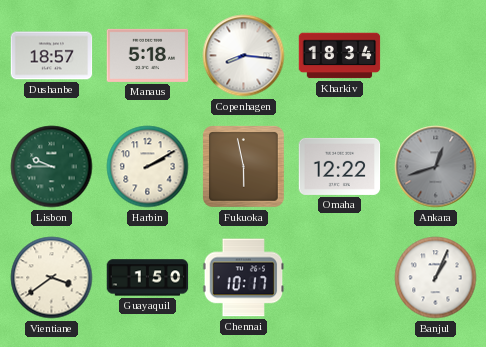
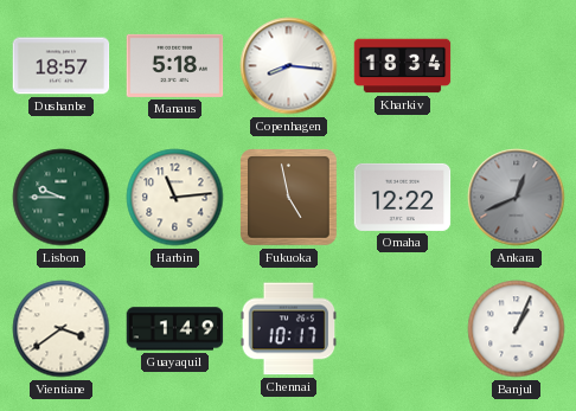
Harbin: 2:10 -> 11:14 (175, 198)
Fukuoka: 5:58 -> 4:58 (289, 198)
Ankara: 12:42 -> 12:41 (517, 198)
Guayaquil: 1:50 -> 1:49 (175, 329)
